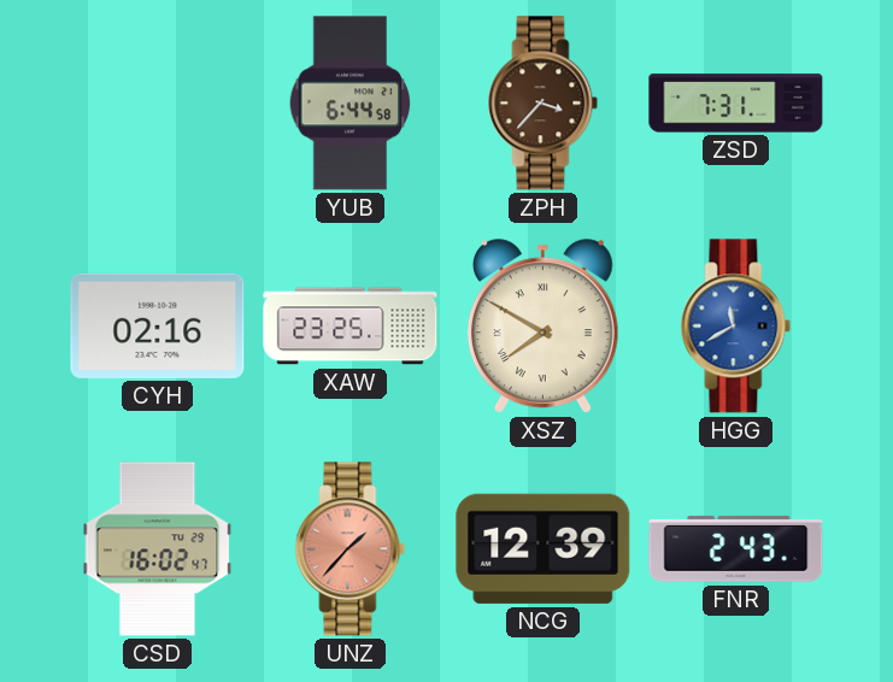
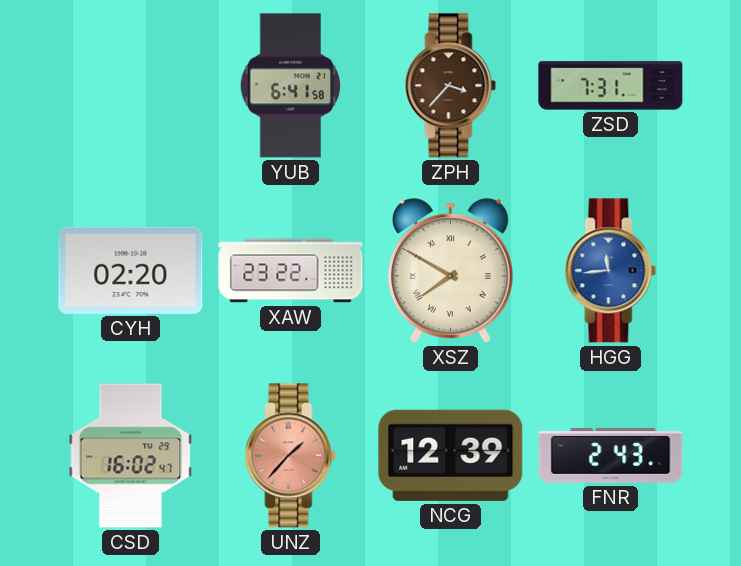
YUB: 6:44 -> 6:41 (291, 86)
CYH: 02:16 -> 02:20 (131, 270)
XAW: 23:25 -> 23:22 (291, 271)
HGG: 11:40 -> 11:44 (611, 271)
